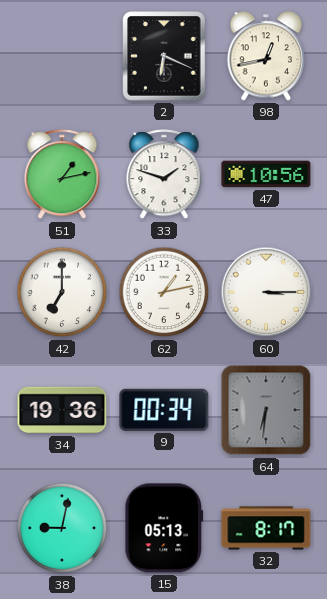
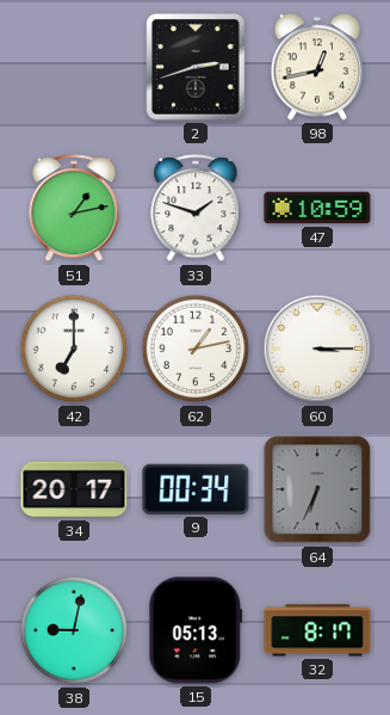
2: 6:19 -> 2:42 (196, 67)
47: 10:56 -> 10:59 (317, 208)
34: 19:36 -> 20:17 (74, 489)
64: 6:31 -> 6:34 (317, 489)
